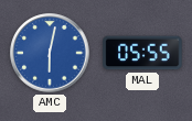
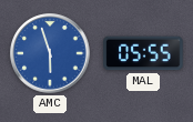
AMC: 6:02 -> 5:57 (50, 53)
